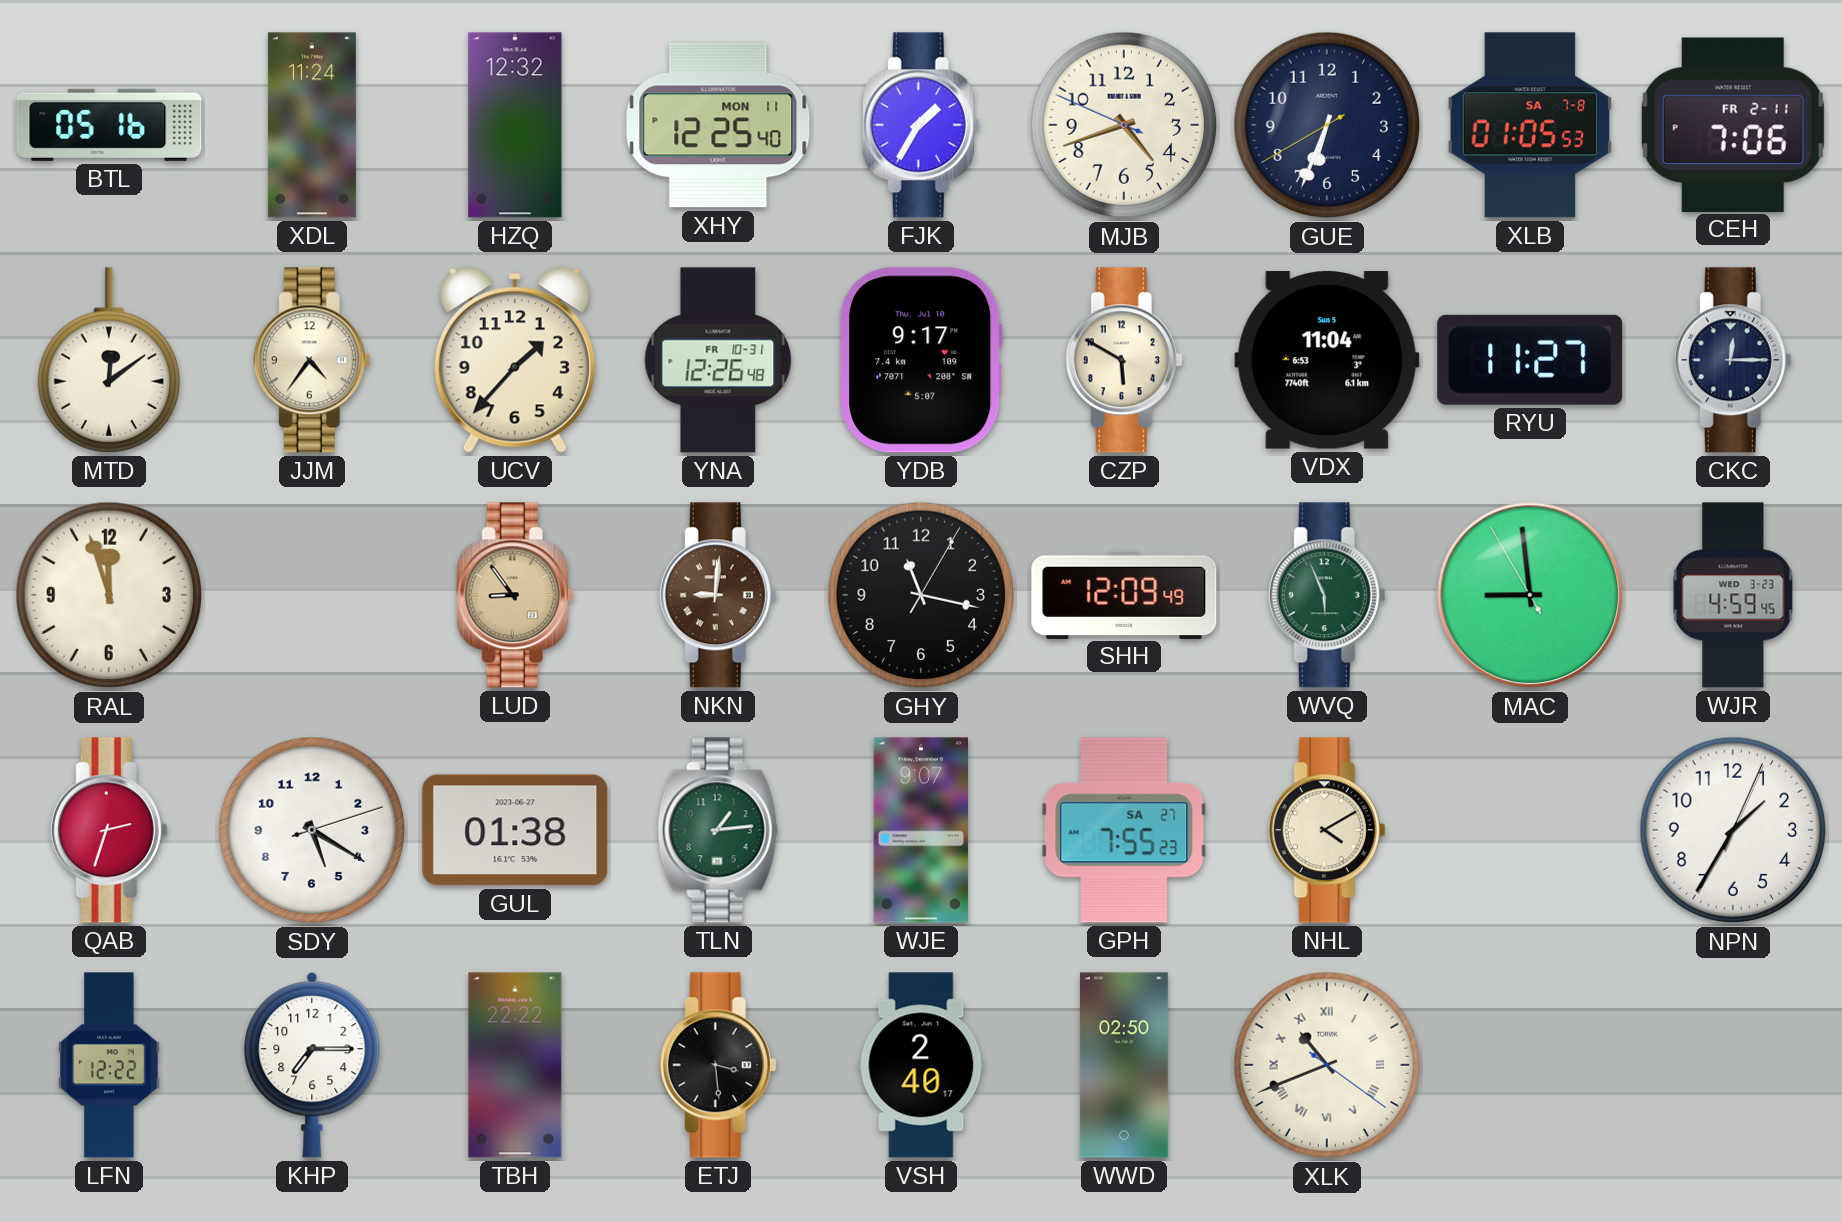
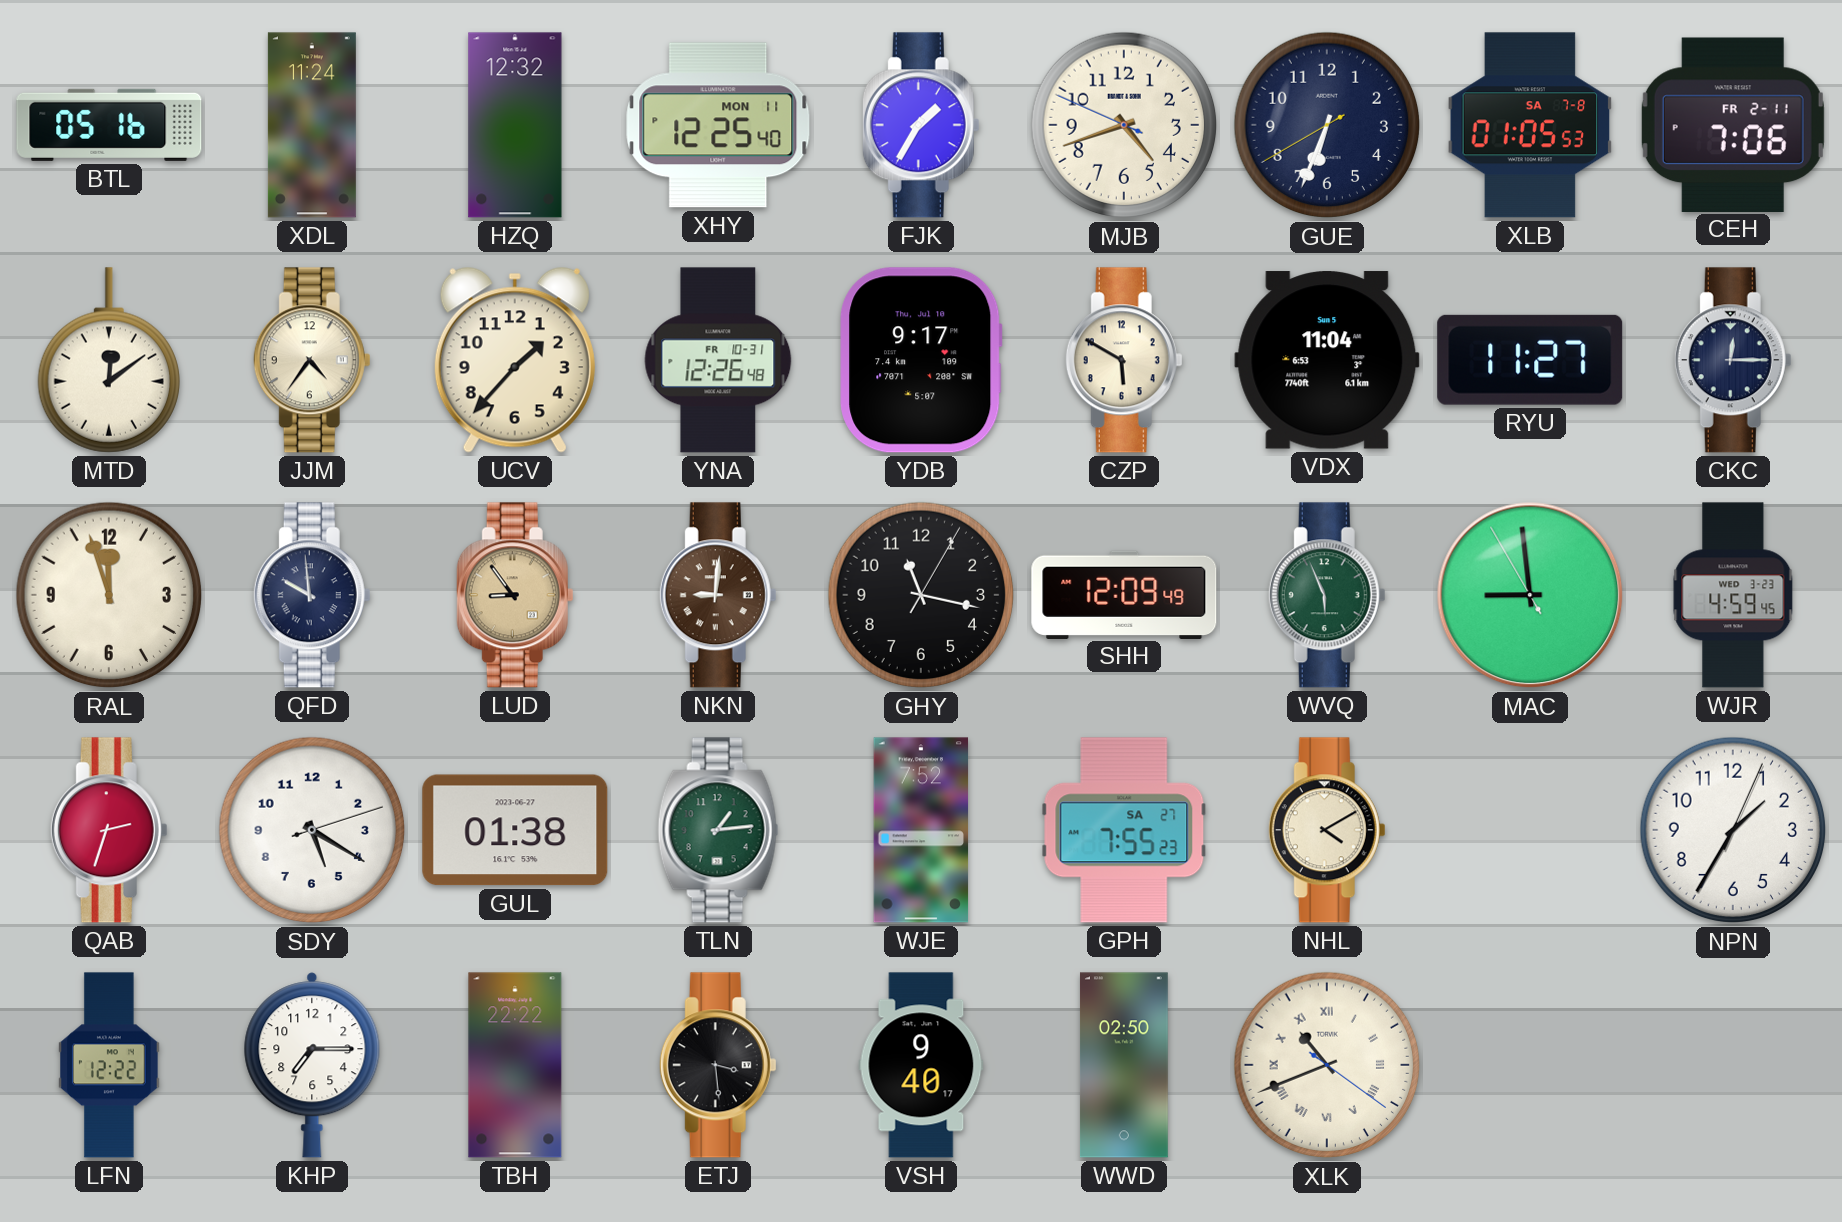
QFD: none -> 9:59 (312, 595)
WJE: 9:07 -> 7:52 (921, 830)
VSH: 2:40 -> 9:40 (921, 1065)
